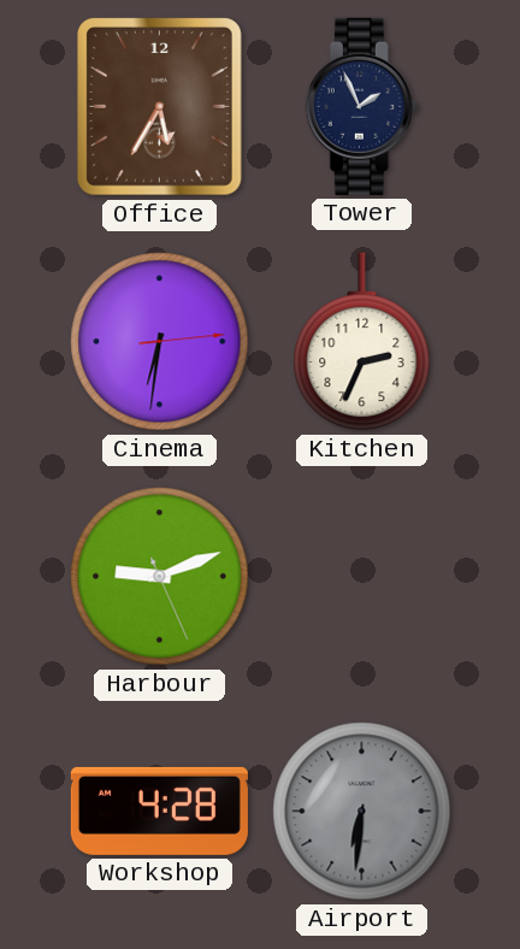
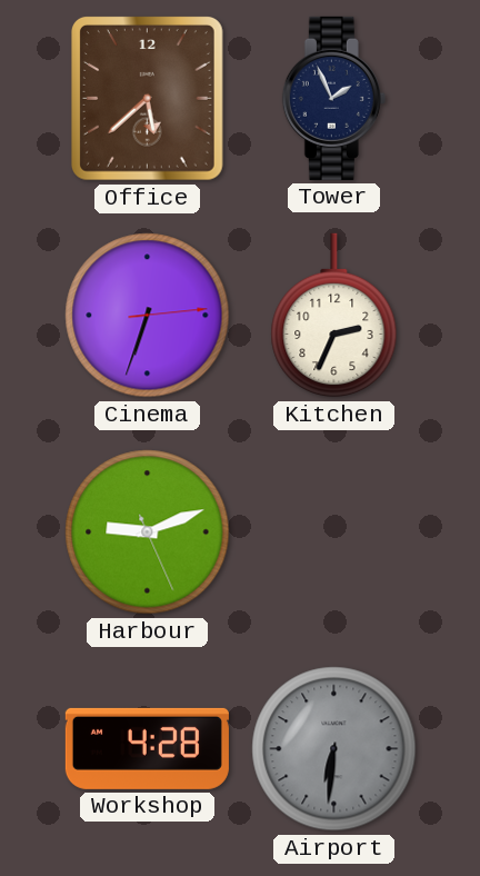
Office: 5:35 -> 5:38 (147, 98)
Cinema: 6:31 -> 6:33 (148, 316)
